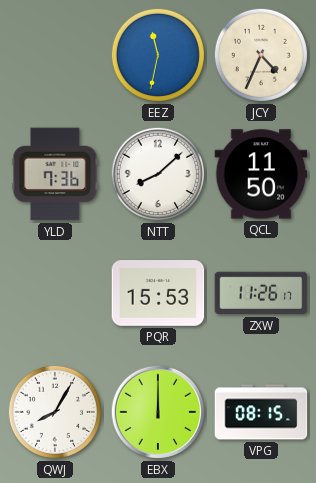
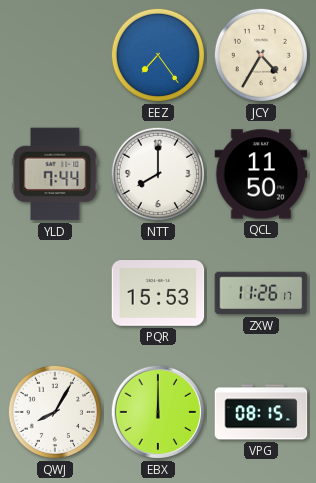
EEZ: 11:32 -> 7:24 (158, 55)
JCY: 4:34 -> 4:35 (261, 55)
YLD: 7:36 -> 7:44 (55, 174)
NTT: 8:08 -> 8:00 (158, 174)
